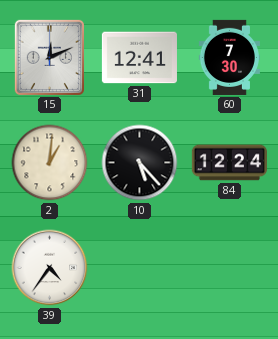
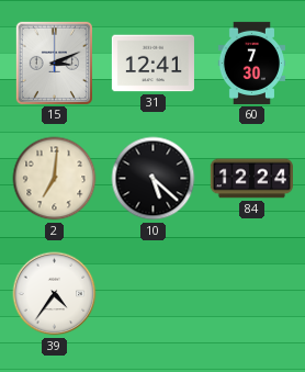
15: 12:11 -> 3:11 (54, 63)
2: 1:01 -> 7:01 (55, 179)
10: 5:23 -> 5:22 (154, 179)
